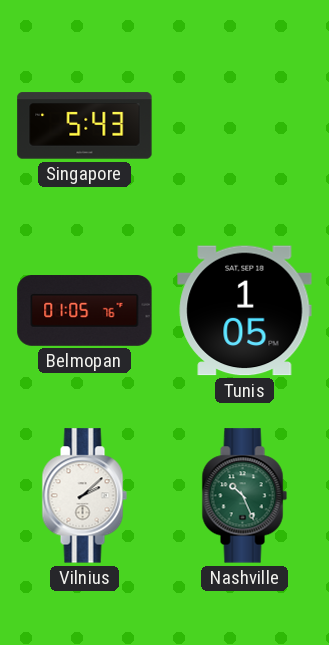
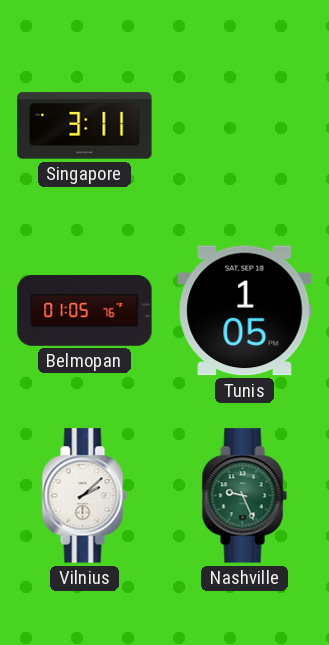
Singapore: 5:43 -> 3:11 (85, 126)
Nashville: 10:26 -> 9:26 (244, 496)
